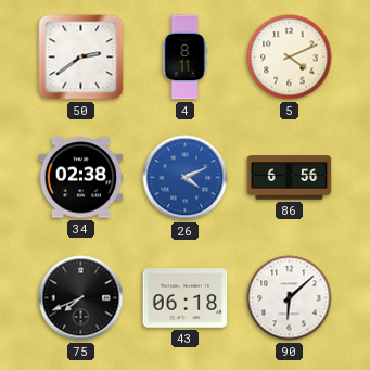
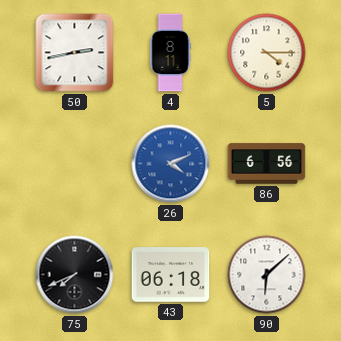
50: 2:39 -> 2:43 (75, 53)
5: 4:11 -> 4:15 (267, 53)
34: 02:38 -> none (81, 178)
